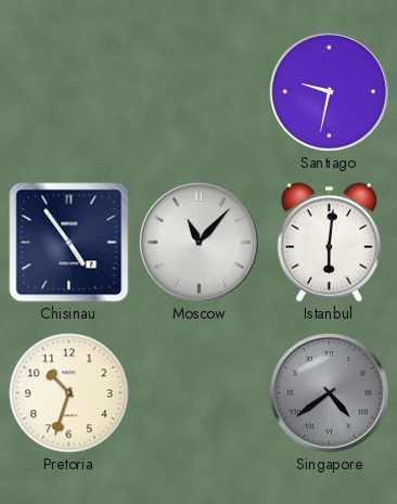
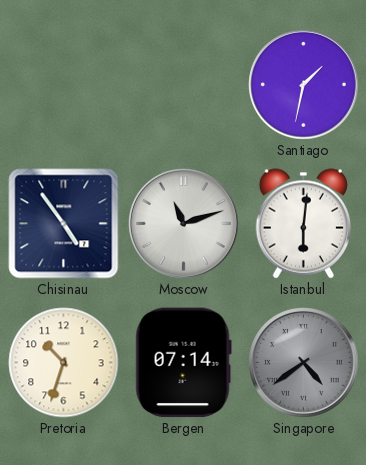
Santiago: 9:32 -> 1:32 (304, 85)
Moscow: 11:07 -> 11:12 (184, 224)
Bergen: none -> 07:14 (183, 363)
